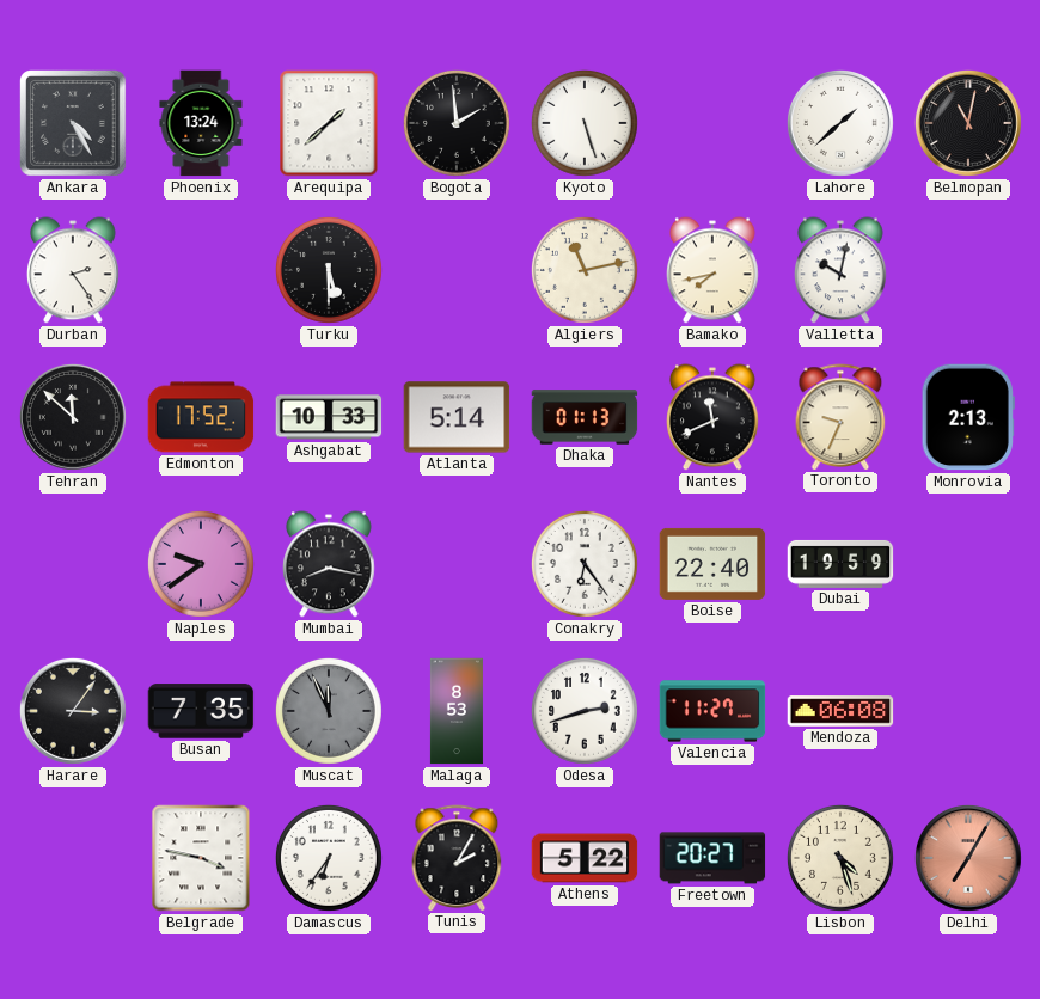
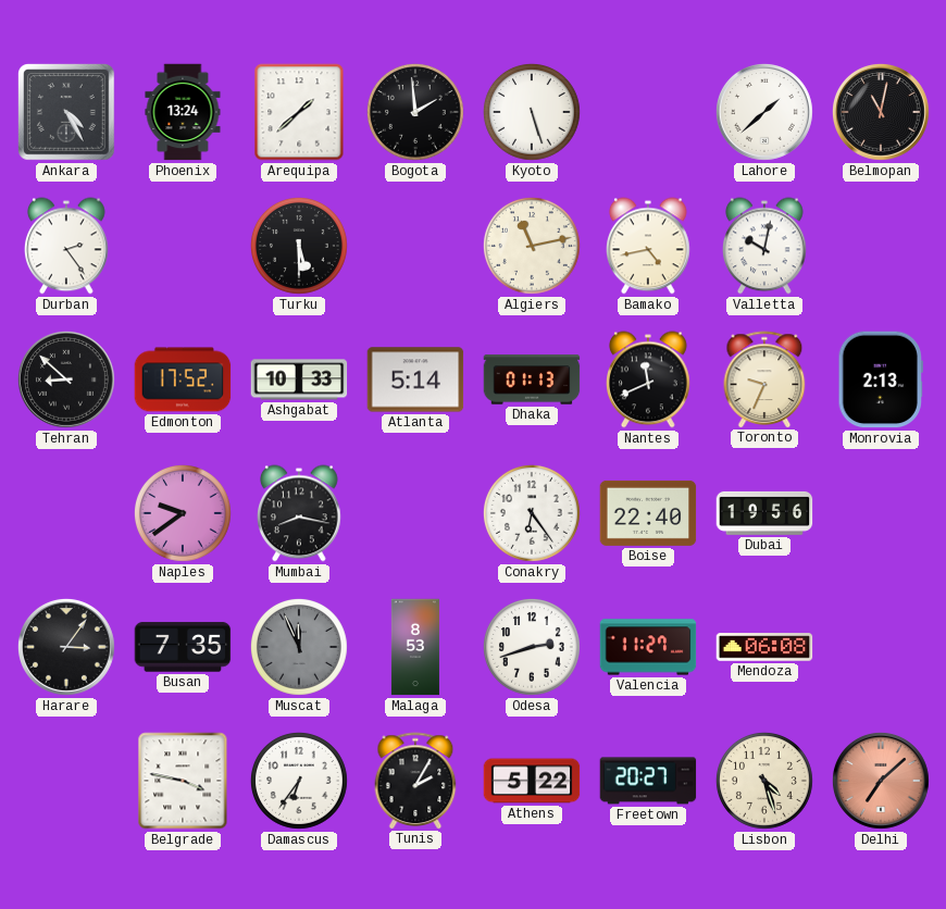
Bamako: 7:43 -> 4:43 (649, 246)
Tehran: 11:52 -> 8:52 (67, 381)
Dubai: 19:59 -> 19:56 (764, 513)
Delhi: 7:05 -> 7:08 (882, 782)
